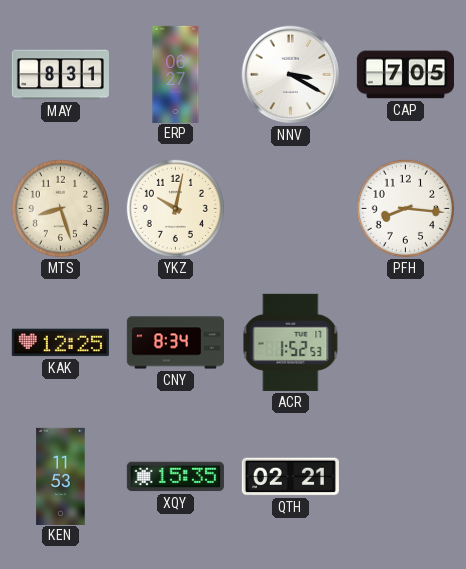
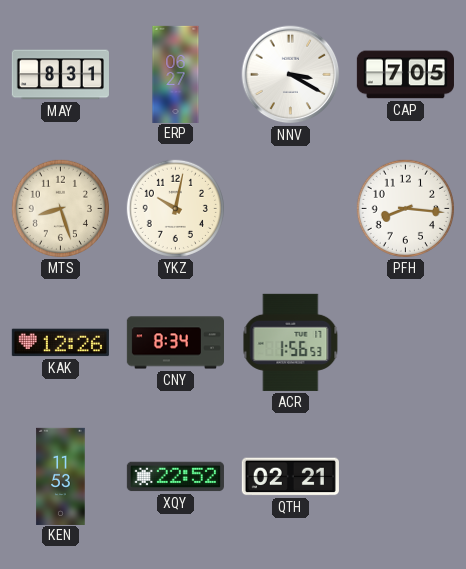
KAK: 12:25 -> 12:26 (60, 343)
ACR: 1:52 -> 1:56 (291, 342)
XQY: 15:35 -> 22:52 (175, 477)
